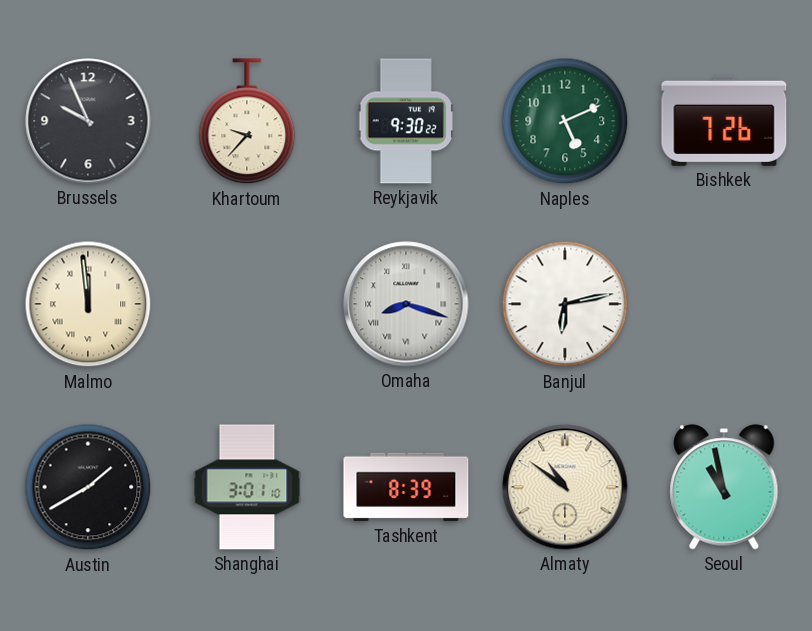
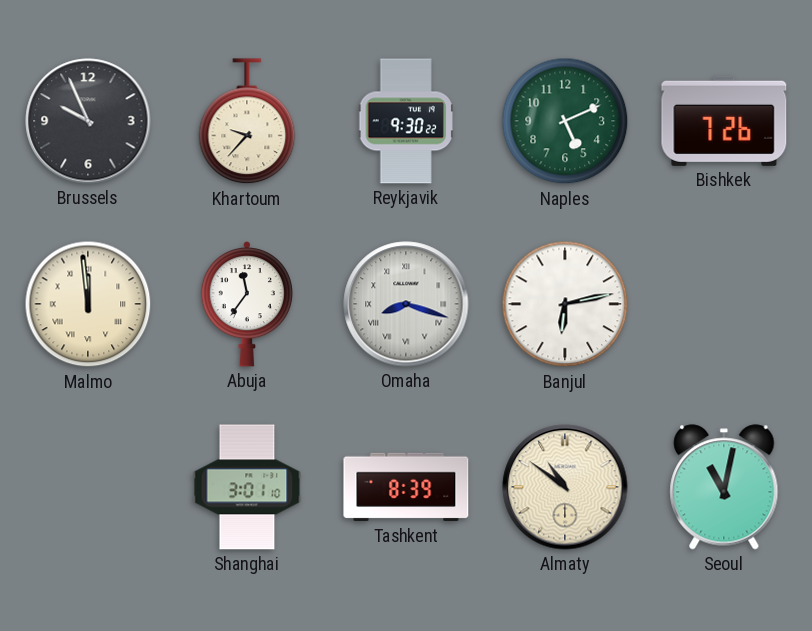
Abuja: none -> 11:36 (246, 304)
Austin: 1:40 -> none (88, 487)
Seoul: 10:58 -> 11:02 (724, 487)
